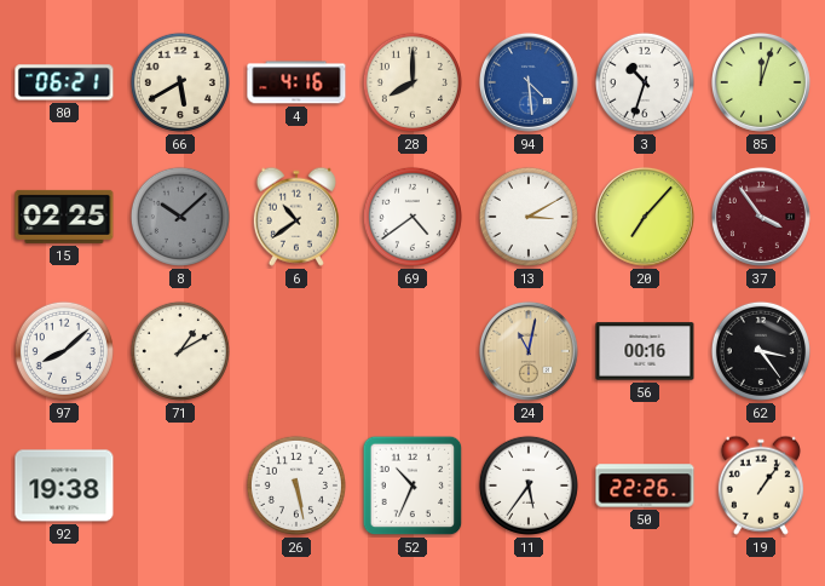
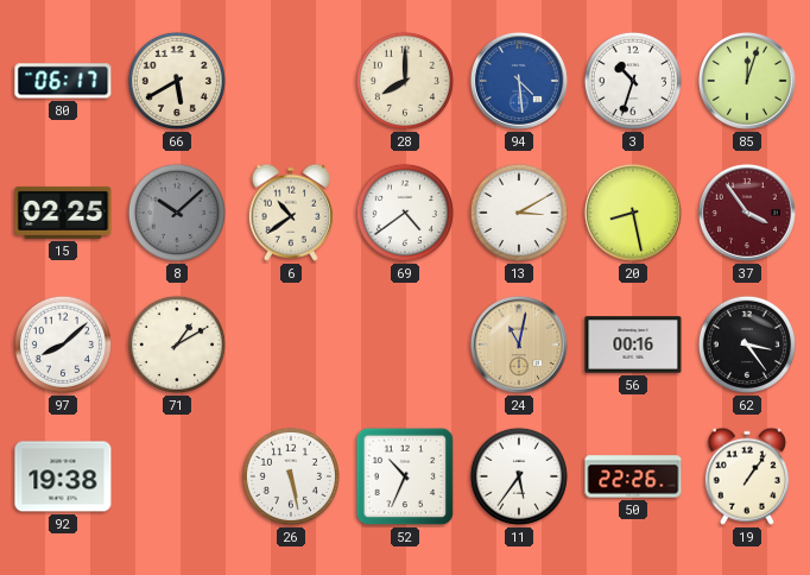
80: 06:21 -> 06:17 (63, 81)
4: 4:16 -> none (296, 82)
20: 7:07 -> 8:28 (633, 213)
